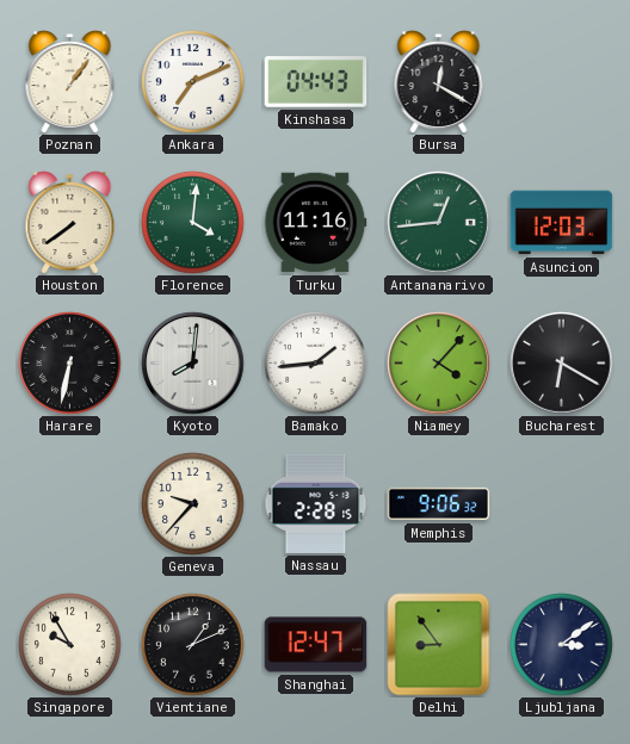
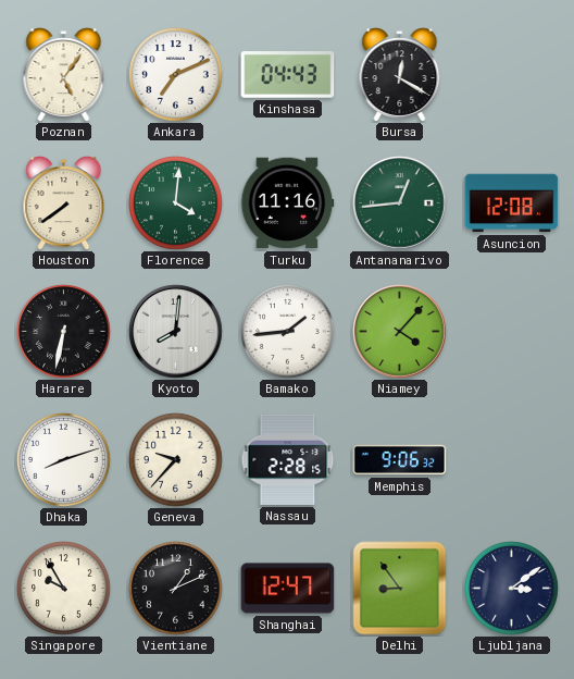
Poznan: 1:06 -> 5:06 (64, 75)
Asuncion: 12:03 -> 12:08 (512, 203)
Bucharest: 6:20 -> none (562, 364)
Dhaka: none -> 8:12 (64, 460)
